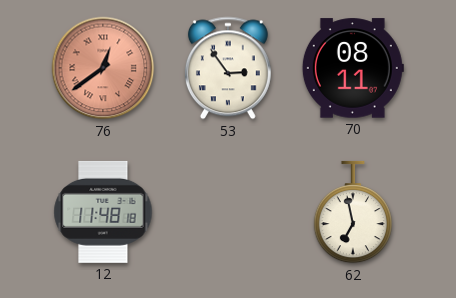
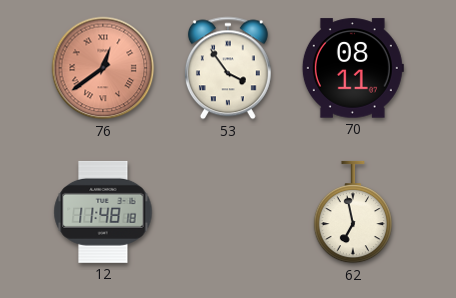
53: 2:54 -> 3:54 (228, 68)
